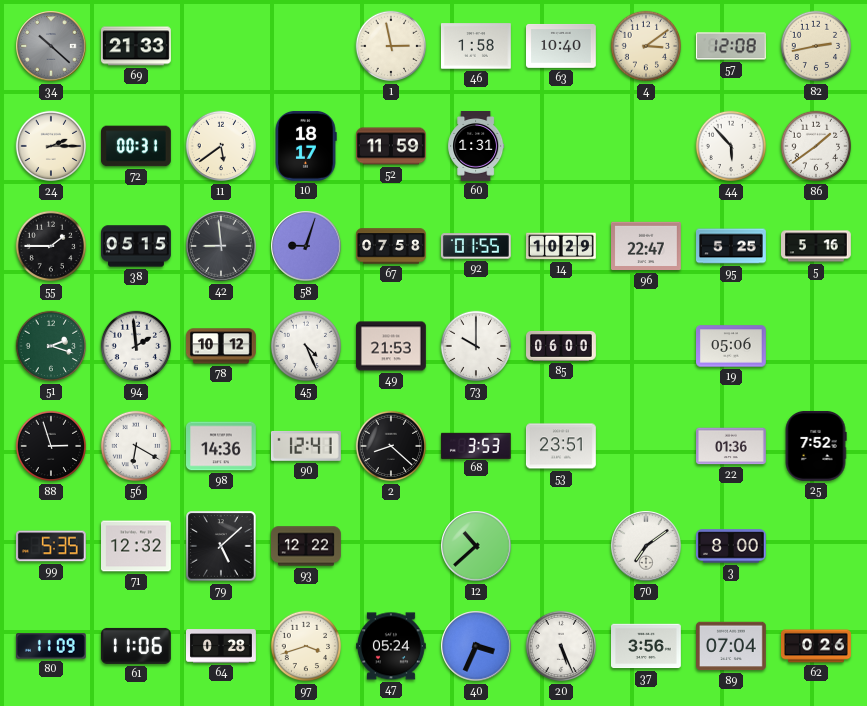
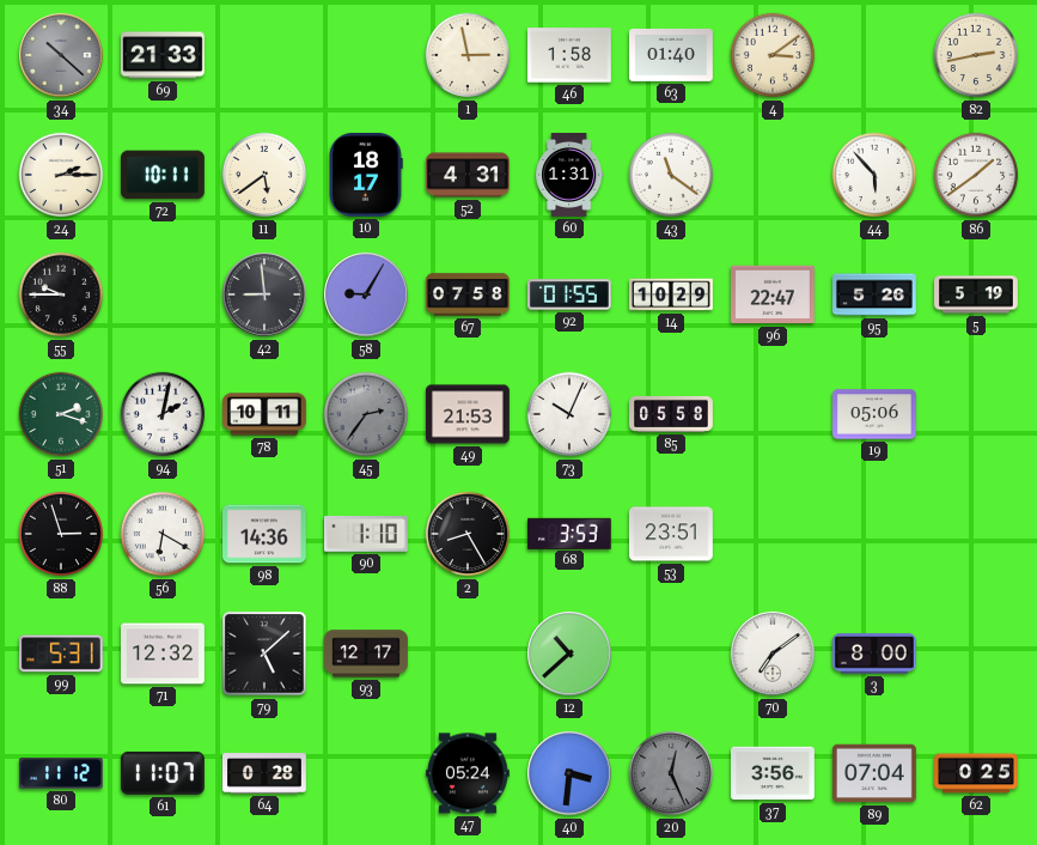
63: 10:40 -> 01:40 (672, 55)
57: 12:08 -> none (731, 46)
72: 00:31 -> 10:11 (164, 175)
52: 11:59 -> 4:31 (469, 175)
43: none -> 11:21 (671, 175)
55: 1:45 -> 9:45 (61, 294)
38: 05:15 -> none (137, 246)
58: 9:03 -> 9:05 (366, 294)
95: 5:25 -> 5:26 (876, 294)
5: 5:16 -> 5:19 (977, 294)
94: 1:59 -> 2:02 (163, 414)
78: 10:12 -> 10:11 (266, 414)
45: 4:26 -> 2:36 (366, 414)
45 dial: white -> grey (366, 414)
73: 10:00 -> 10:04 (569, 414)
85: 06:00 -> 05:58 (672, 414)
90: 12:41 -> 1:10 (366, 534)
2: 8:22 -> 8:25 (468, 534)
22: 01:36 -> none (732, 446)
25: 7:52 -> none (816, 446)
99: 5:35 -> 5:31 (61, 653)
93: 12:22 -> 12:17 (367, 653)
80: 11:09 -> 11:12 (61, 773)
61: 11:06 -> 11:07 (163, 773)
97: 3:42 -> none (306, 646)
40: 3:34 -> 3:31 (569, 773)
20: 5:26 -> 12:26 (671, 773)
20 dial: white -> grey (671, 773)
62: 0:26 -> 0:25 (977, 773)
